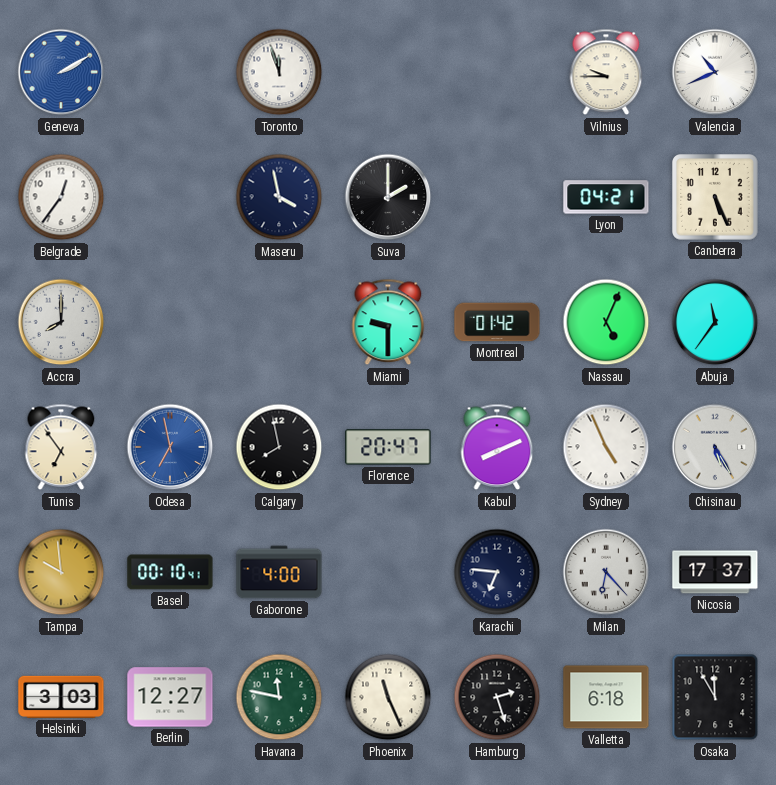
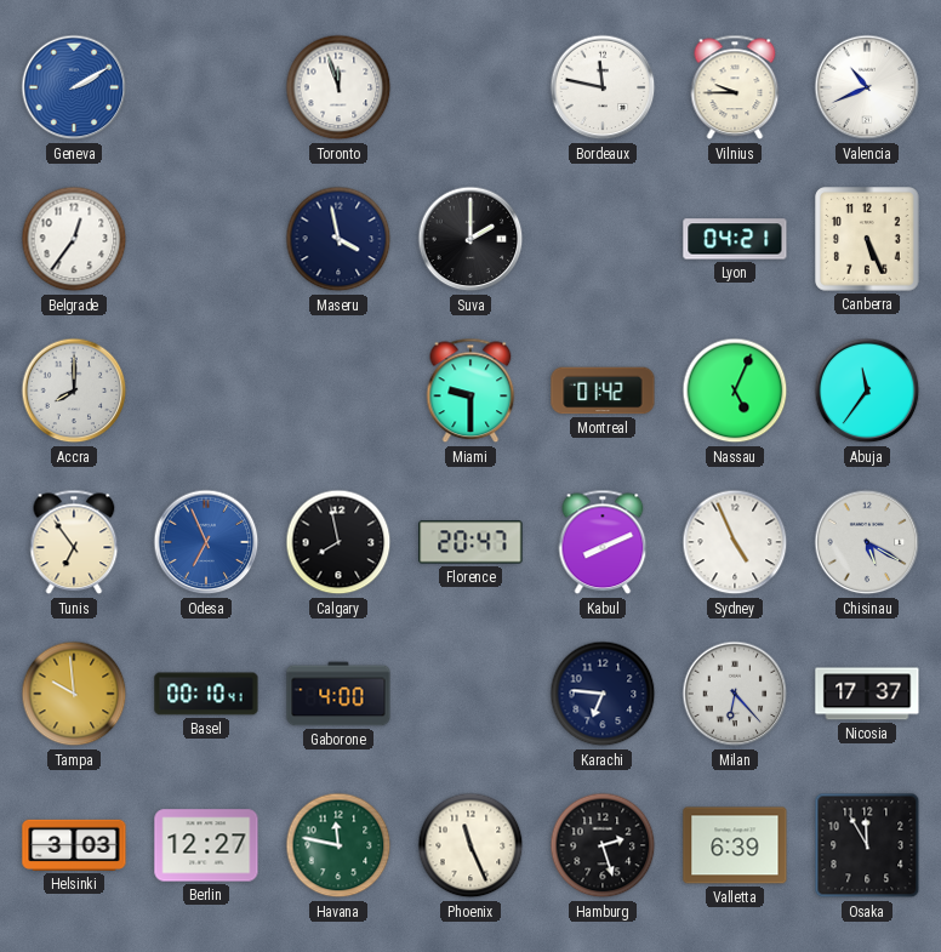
Bordeaux: none -> 11:47 (603, 87)
Odesa: 6:58 -> 6:56 (206, 542)
Chisinau: 5:25 -> 5:20 (867, 542)
Valletta: 6:18 -> 6:39 (735, 845)
